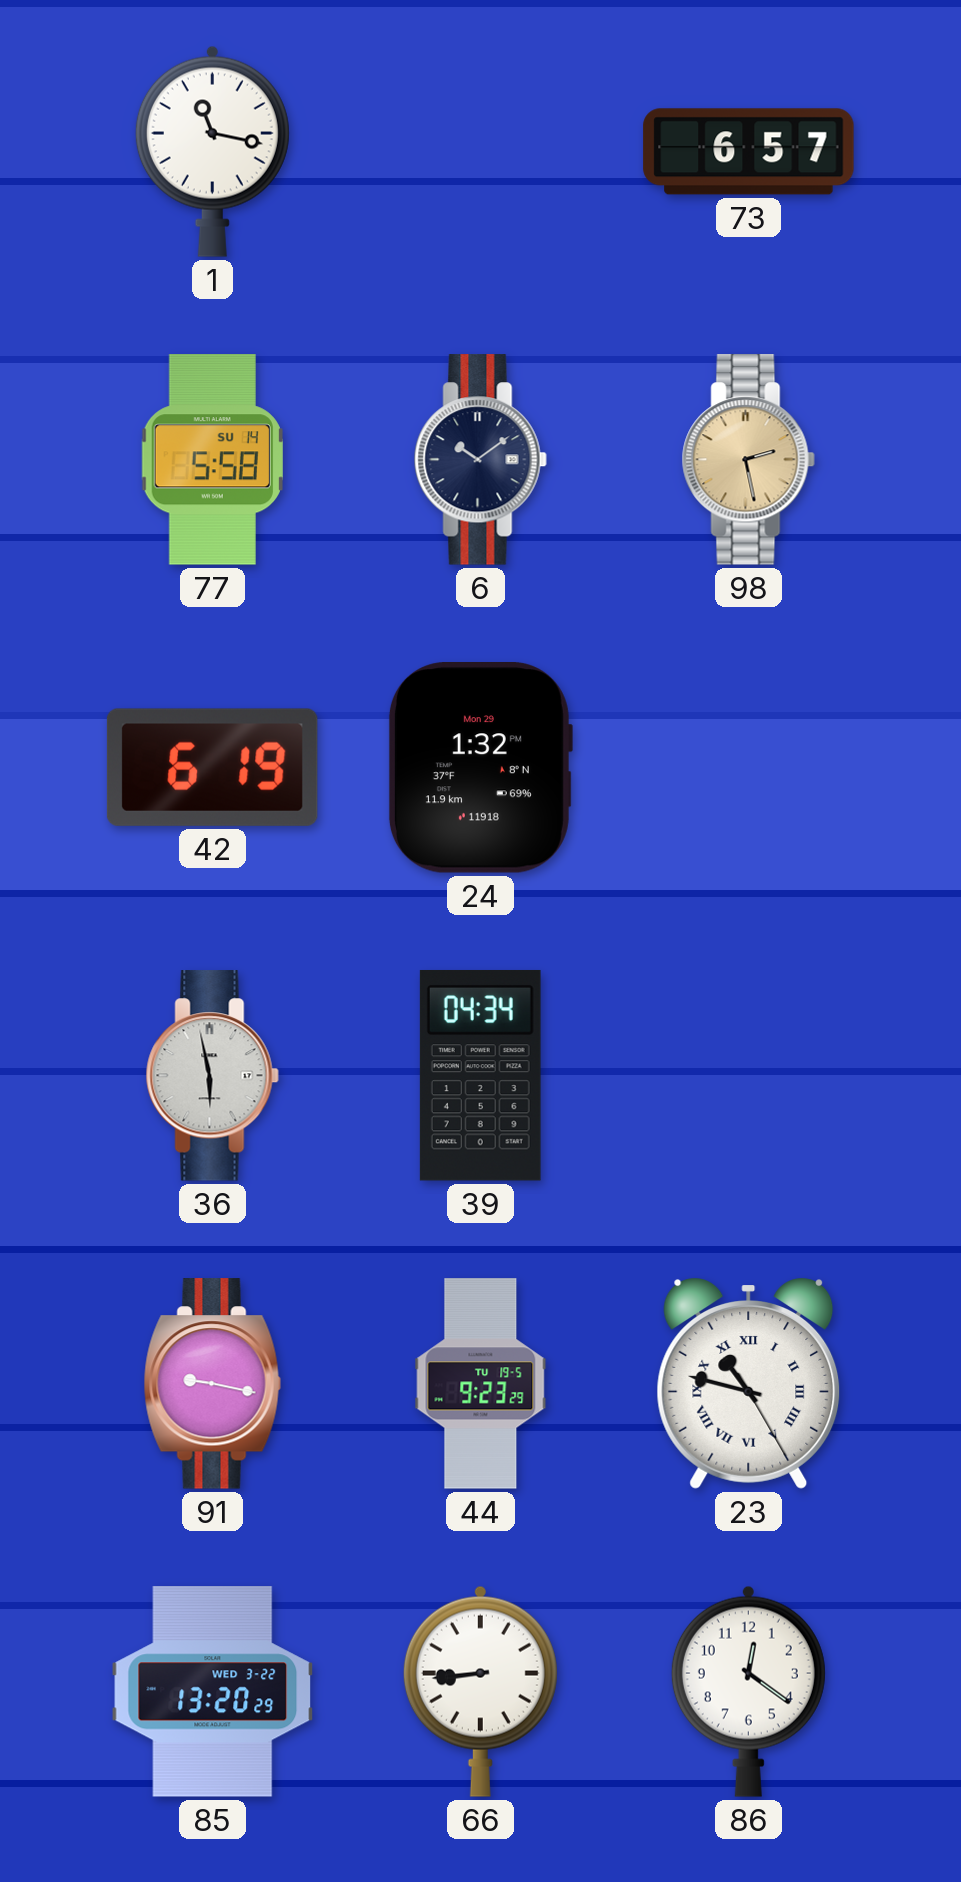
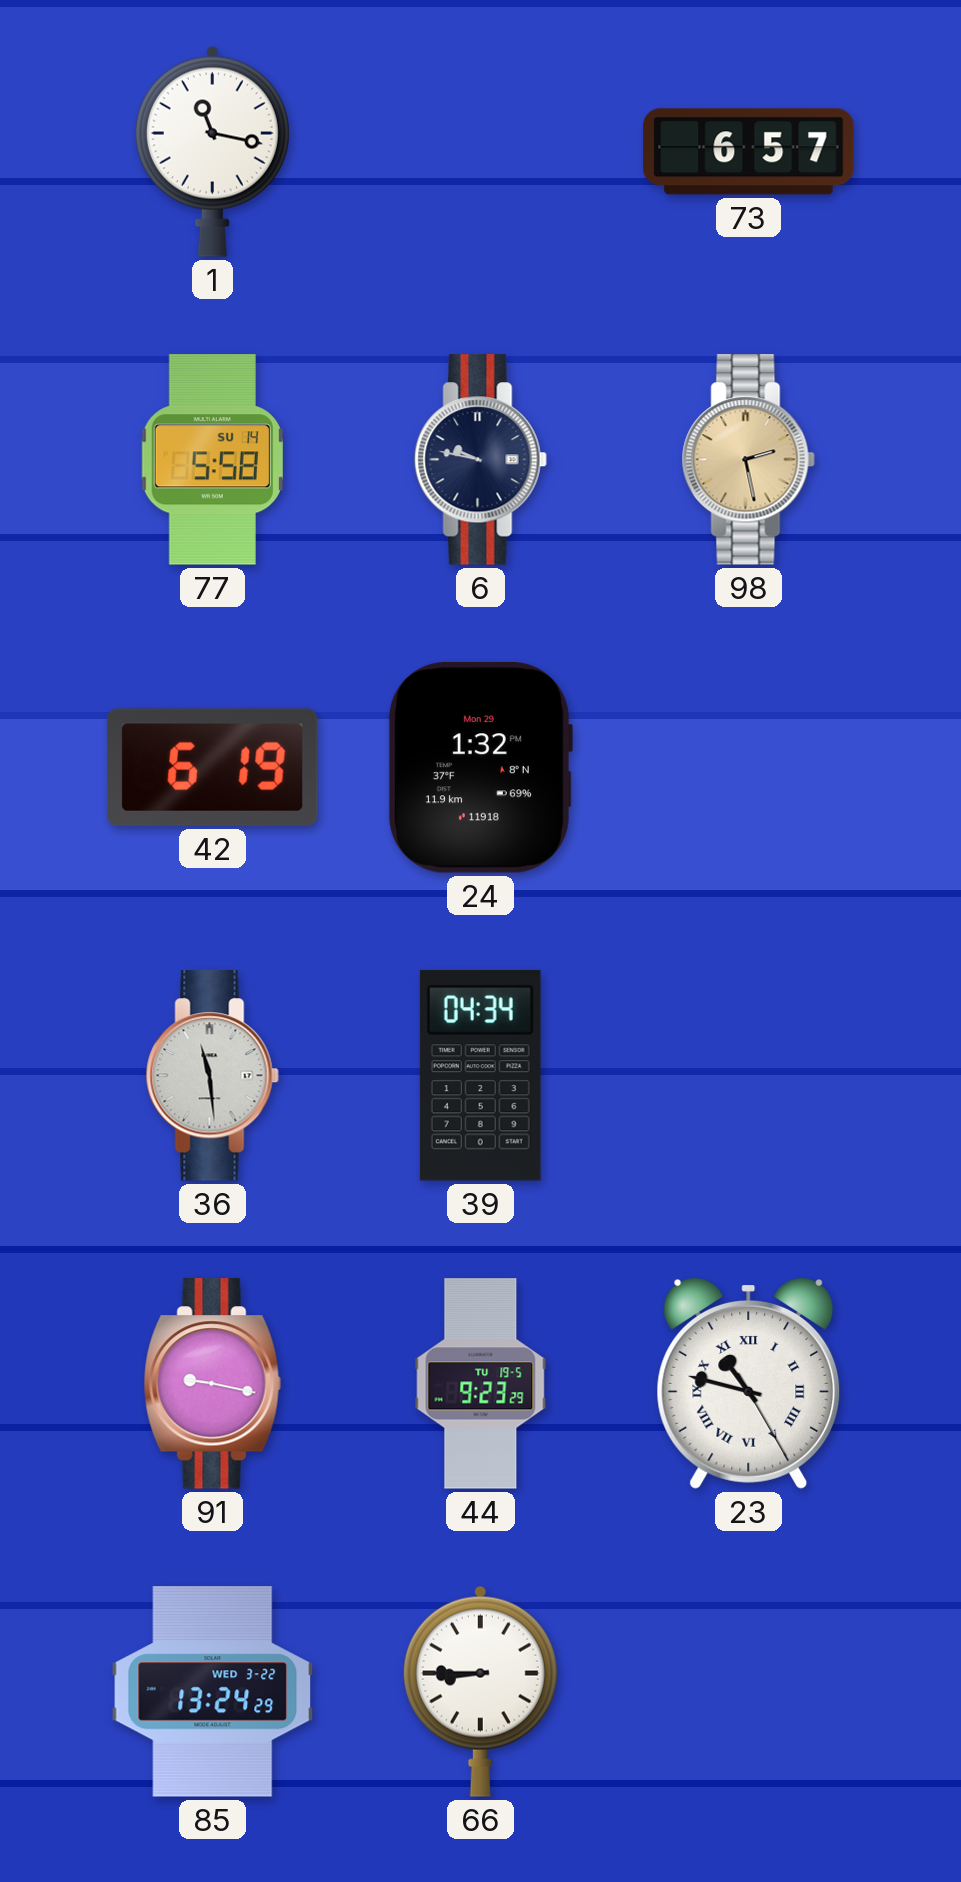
6: 10:09 -> 9:47 (480, 460)
36: 5:58 -> 11:29 (212, 1076)
85: 13:20 -> 13:24 (213, 1692)
66: 8:44 -> 8:45 (480, 1691)
86: 12:21 -> none (748, 1691)
